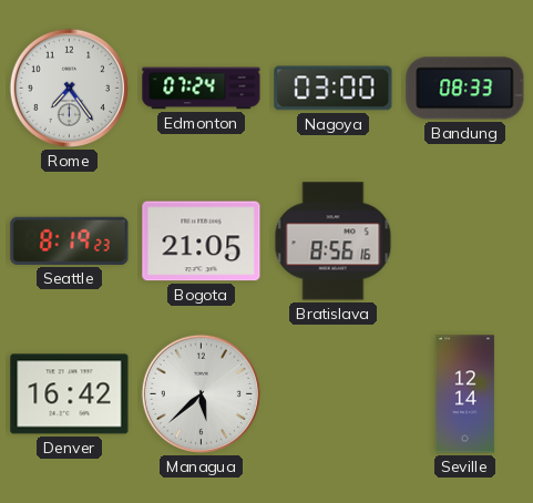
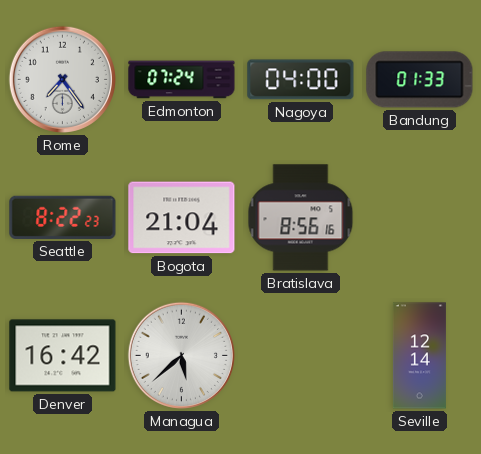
Nagoya: 03:00 -> 04:00 (301, 80)
Bandung: 08:33 -> 01:33 (420, 80)
Seattle: 8:19 -> 8:22 (63, 217)
Bogota: 21:05 -> 21:04 (182, 218)
